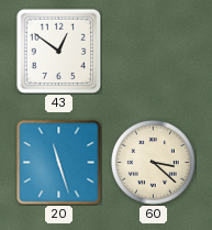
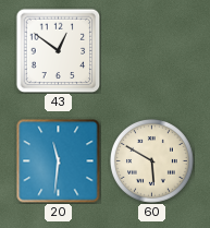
20: 11:27 -> 11:31 (59, 161)
60: 3:22 -> 5:50 (152, 161)
